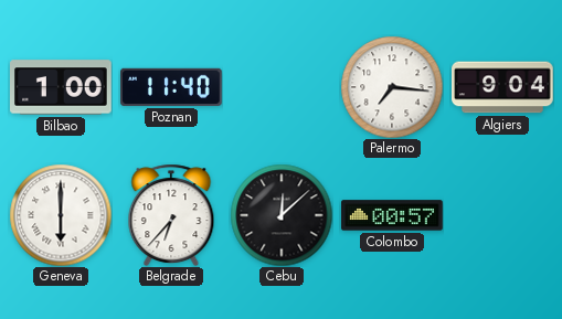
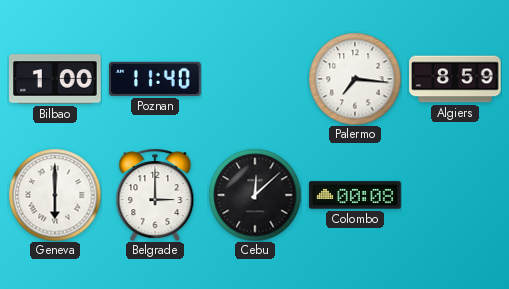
Algiers: 9:04 -> 8:59 (455, 79)
Belgrade: 6:37 -> 3:00 (155, 195)
Colombo: 00:57 -> 00:08 (355, 195)
